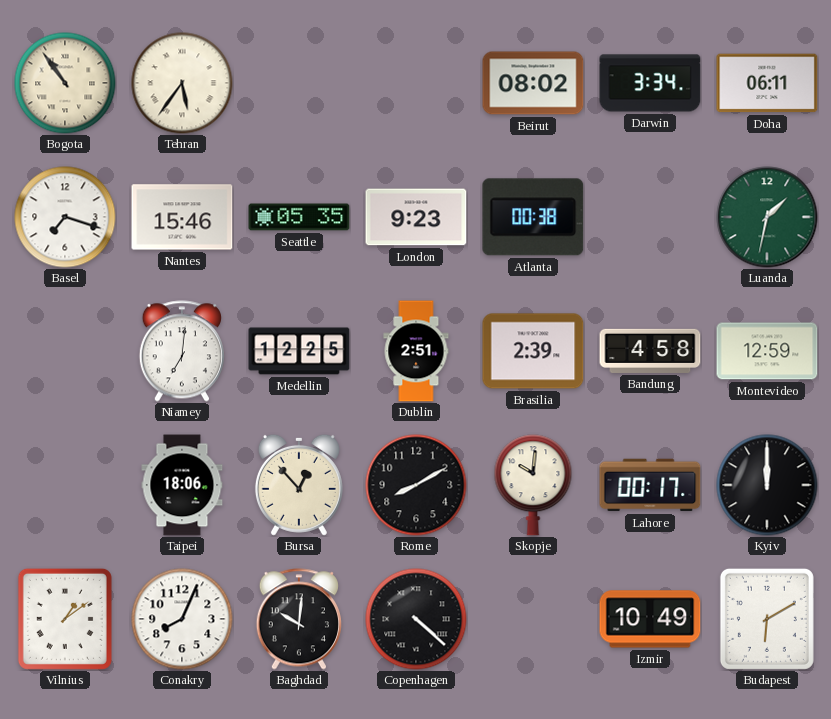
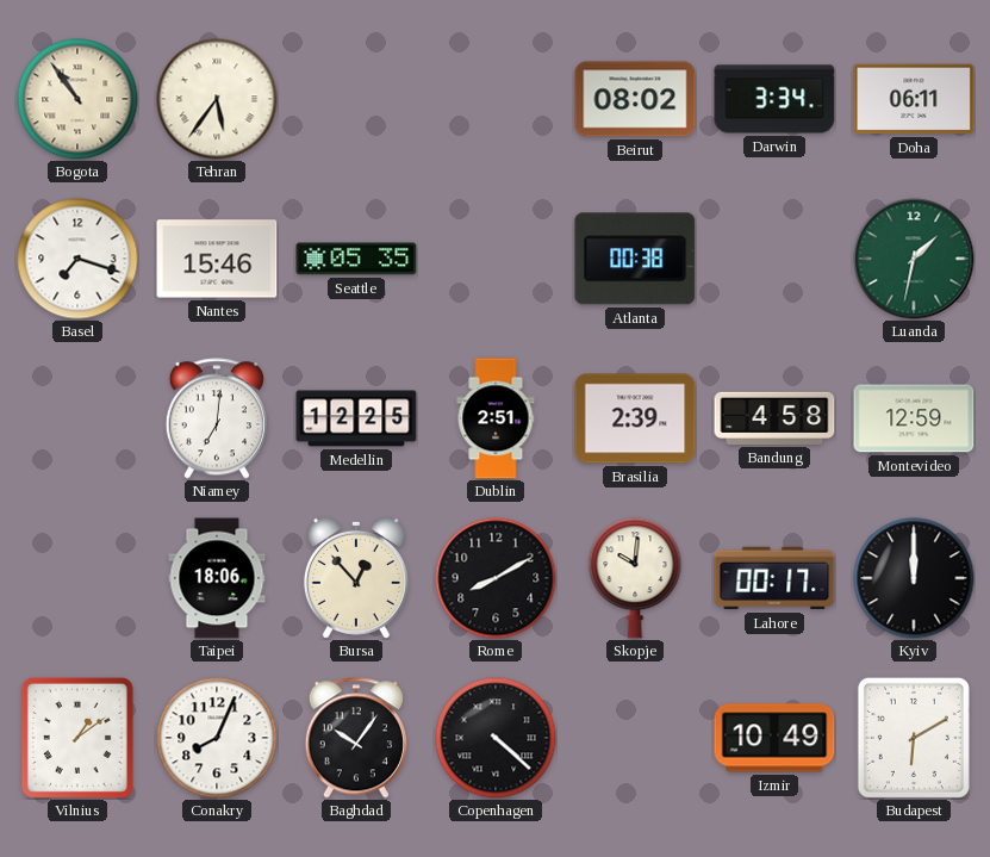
London: 9:23 -> none (416, 217)
Baghdad: 10:01 -> 10:06 (356, 738)
